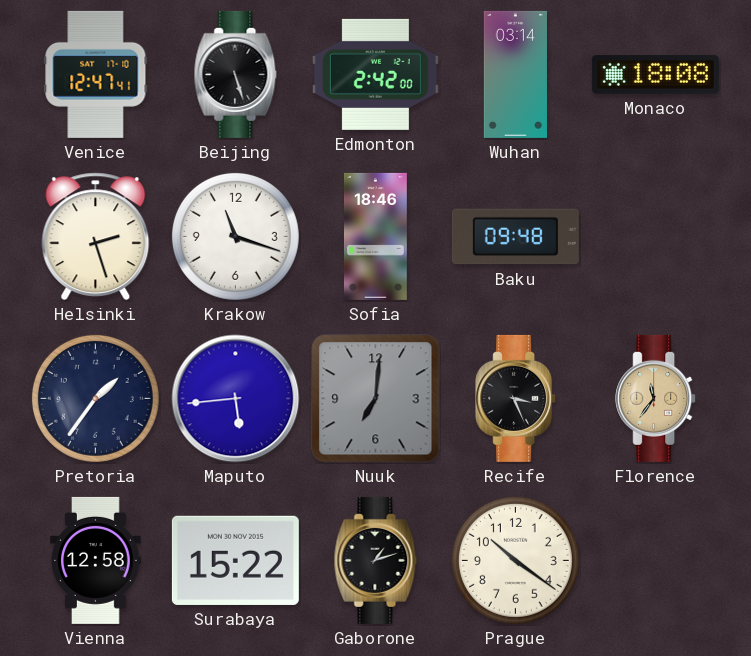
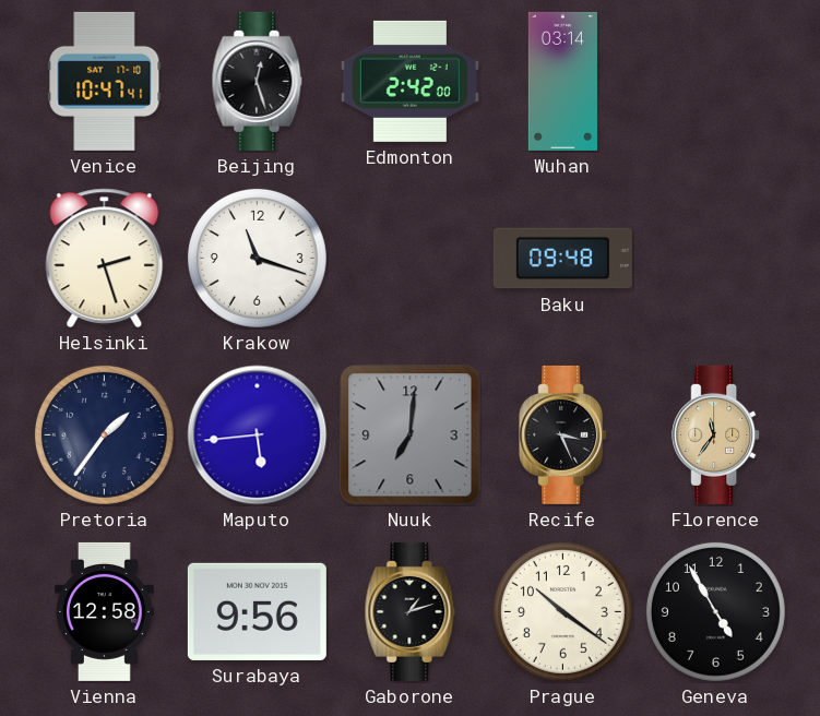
Venice: 12:47 -> 10:47 (105, 81)
Beijing: 5:27 -> 12:27 (258, 81)
Monaco: 18:08 -> none (655, 75)
Sofia: 18:46 -> none (375, 236)
Surabaya: 15:22 -> 9:56 (257, 611)
Geneva: none -> 4:55 (715, 611)
